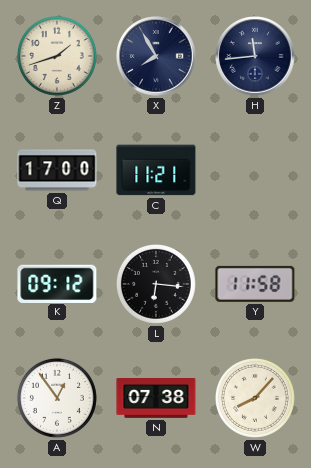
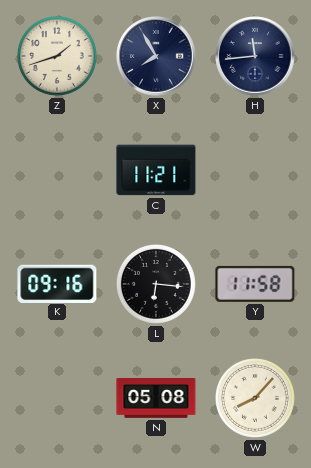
Q: 17:00 -> none (57, 170)
K: 09:12 -> 09:16 (57, 283)
A: 12:54 -> none (57, 398)
N: 07:38 -> 05:08 (156, 399)
